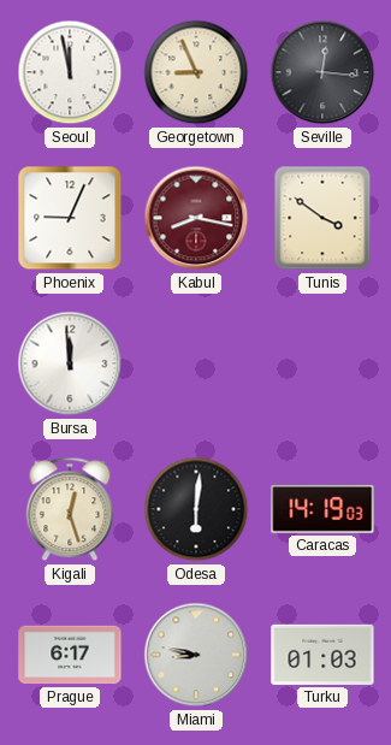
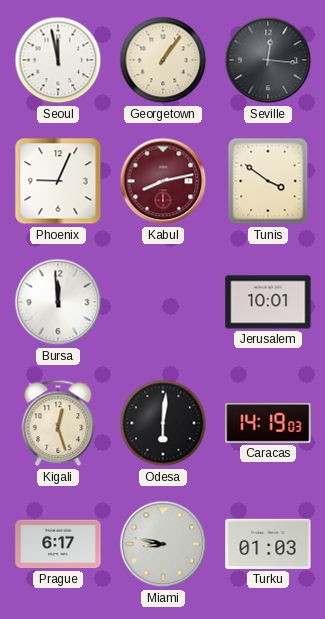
Georgetown: 8:56 -> 1:06 (163, 60)
Kabul: 8:17 -> 8:13 (163, 181)
Jerusalem: none -> 10:01 (268, 302)
